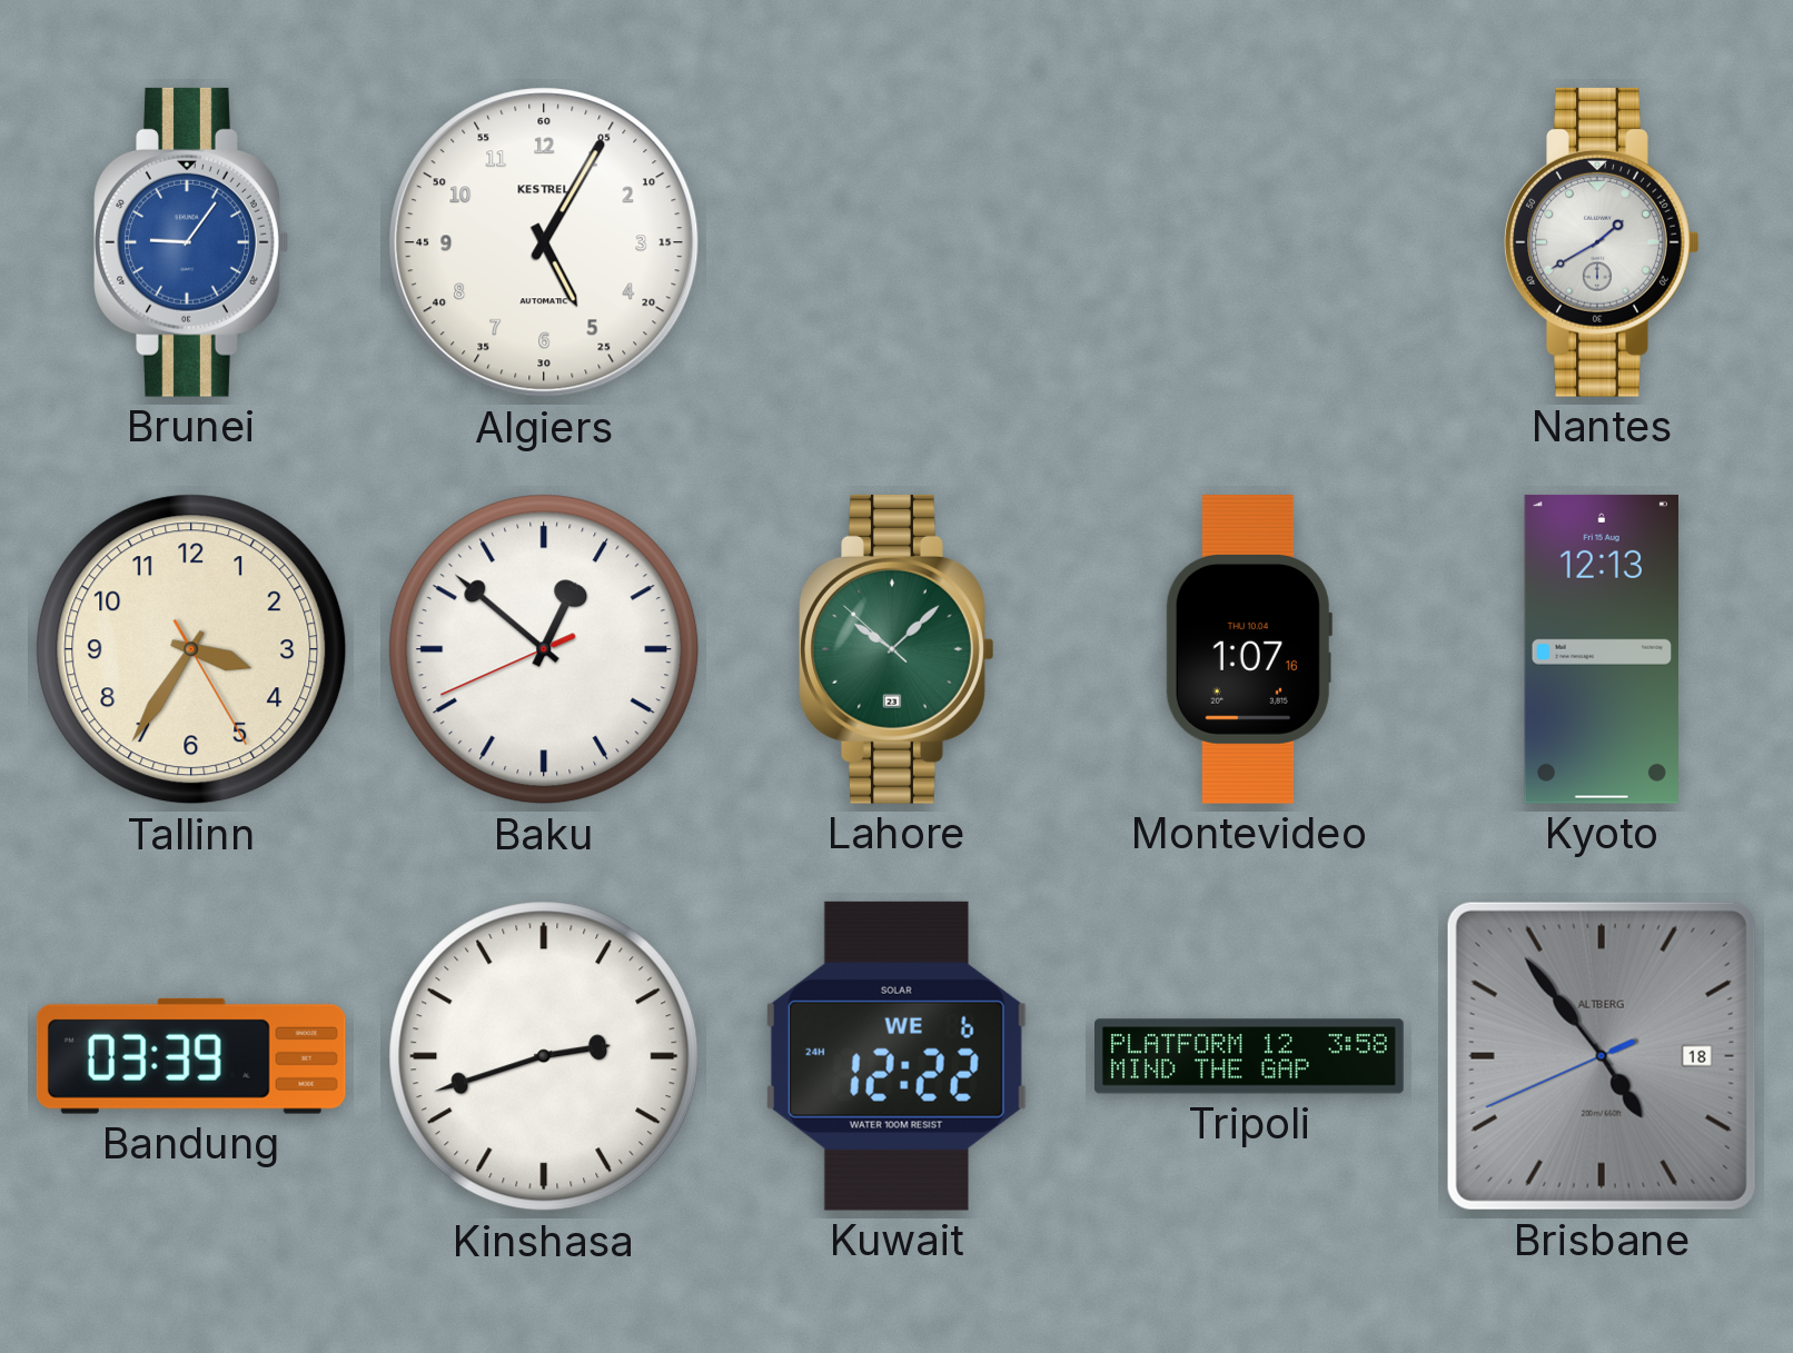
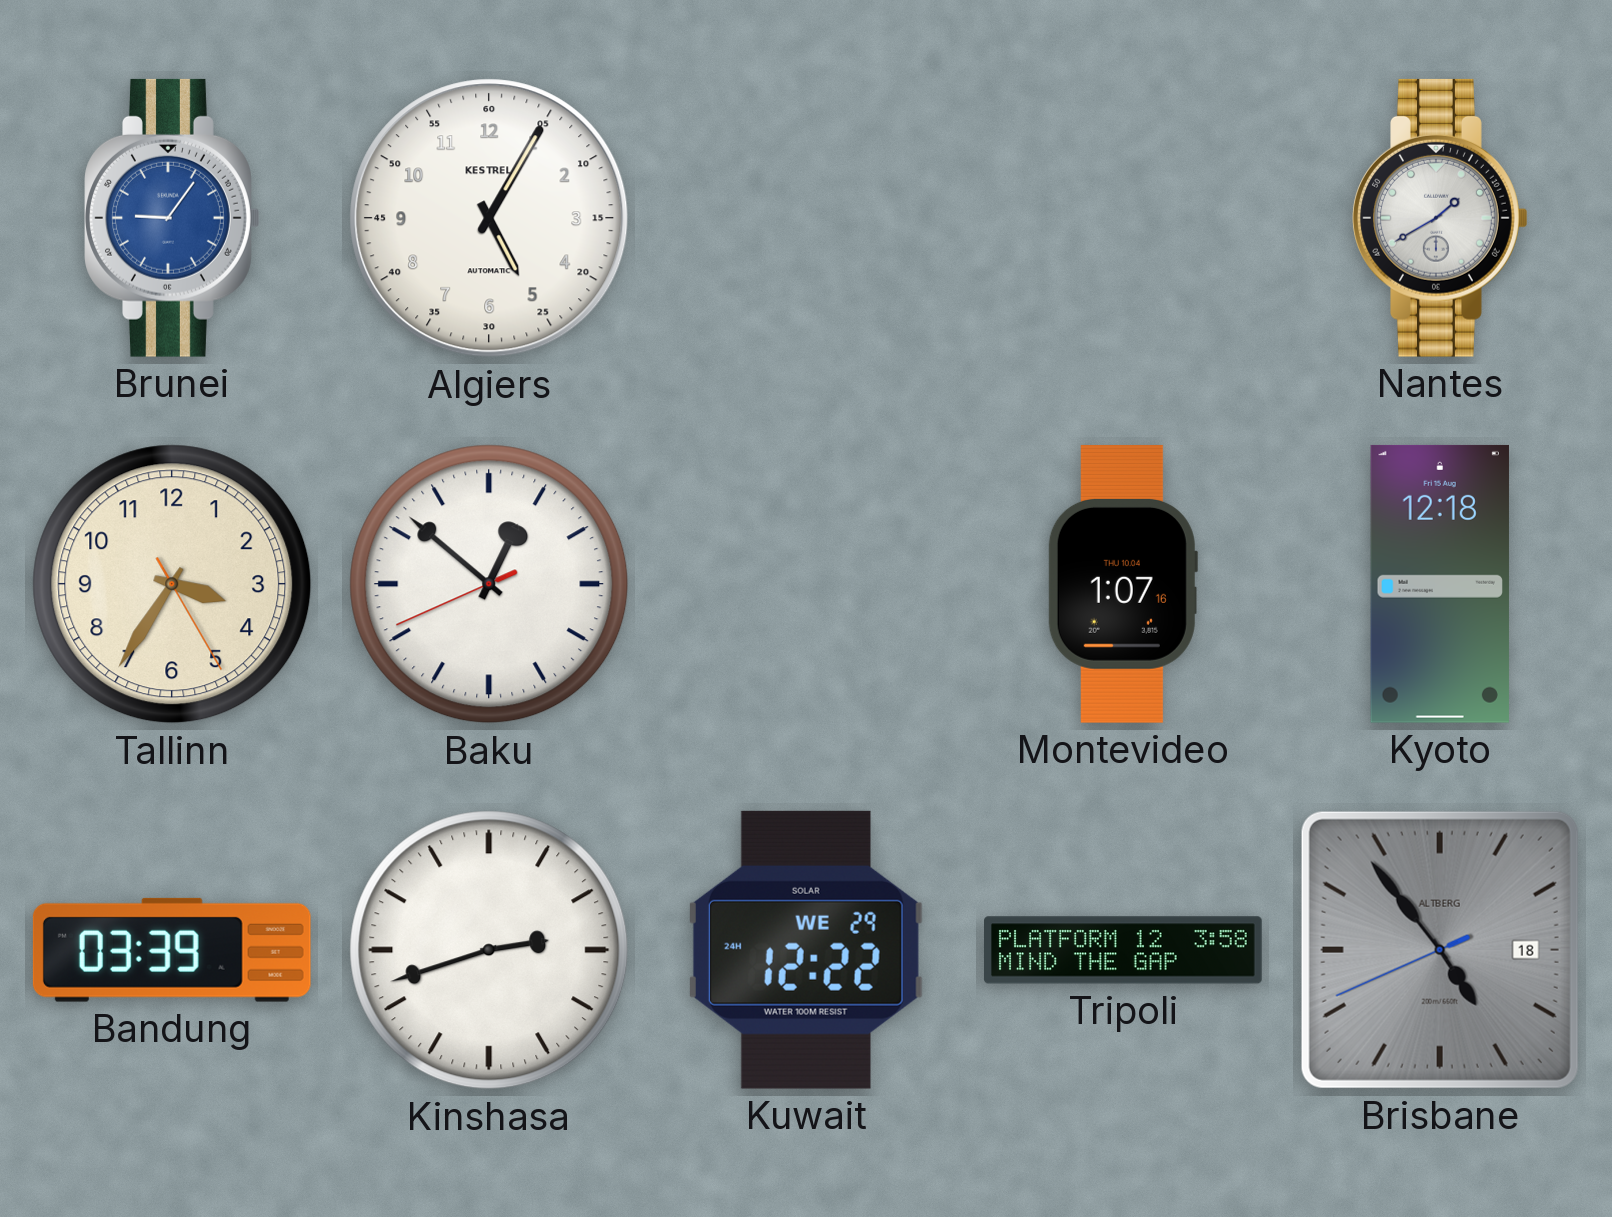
Lahore: 10:07 -> none (897, 649)
Kyoto: 12:13 -> 12:18 (1440, 584)
Kuwait date: WE 6 -> WE 29 (806, 950)
